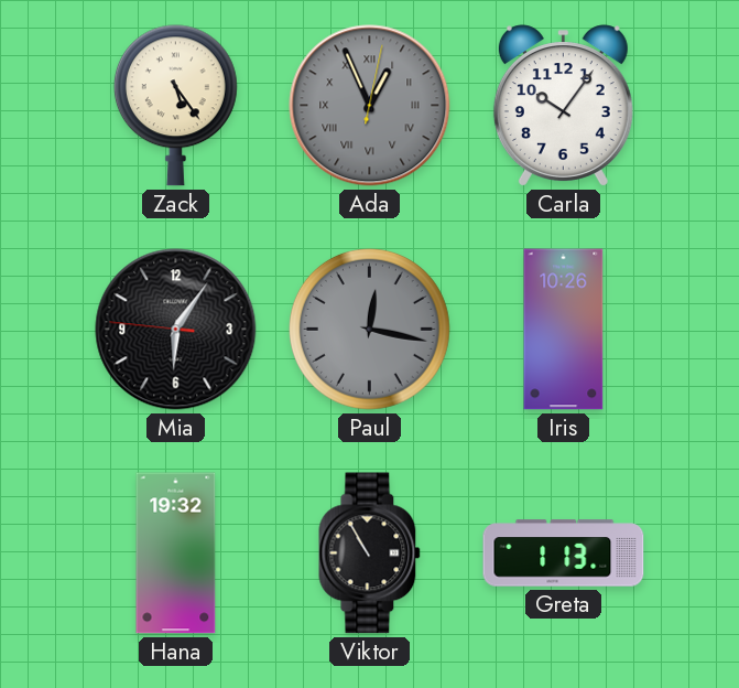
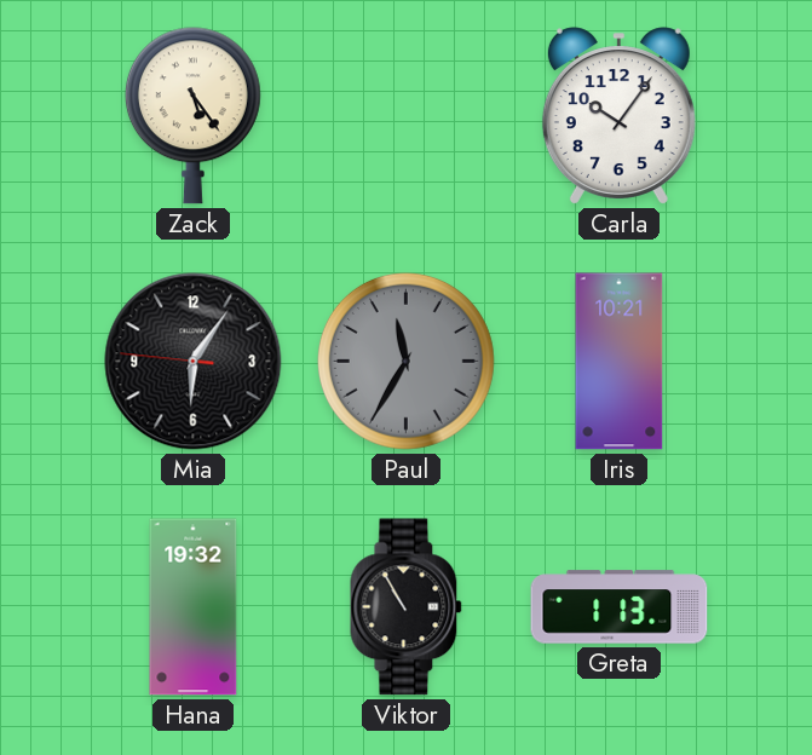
Ada: 12:56 -> none (370, 106)
Paul: 12:17 -> 11:35 (405, 361)
Iris: 10:26 -> 10:21 (620, 362)
